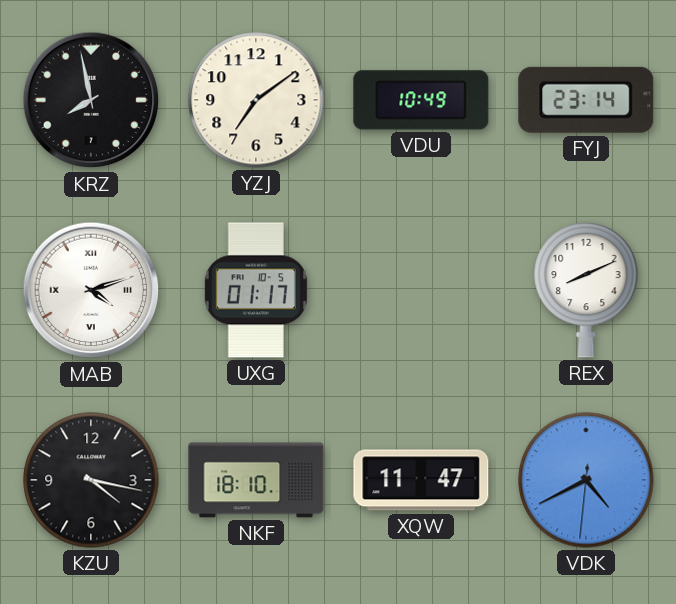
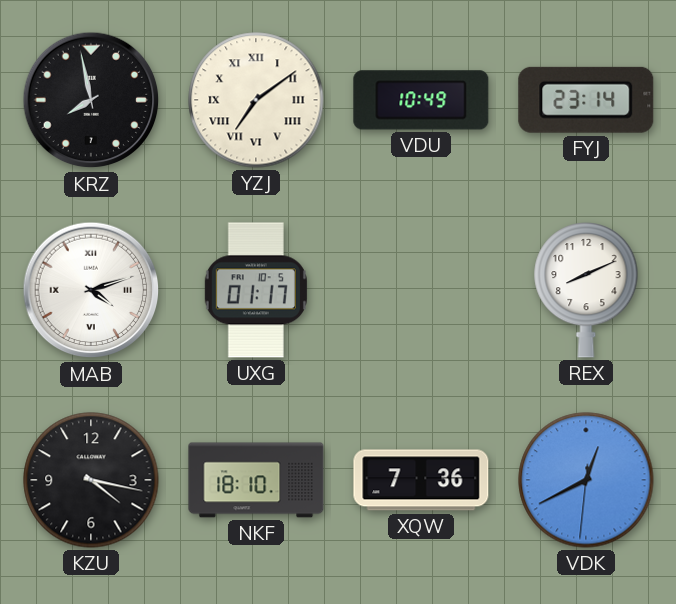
YZJ numerals: Arabic -> Roman (256, 100)
XQW: 11:47 -> 7:36 (421, 480)
VDK: 4:40 -> 12:40 (586, 480)
